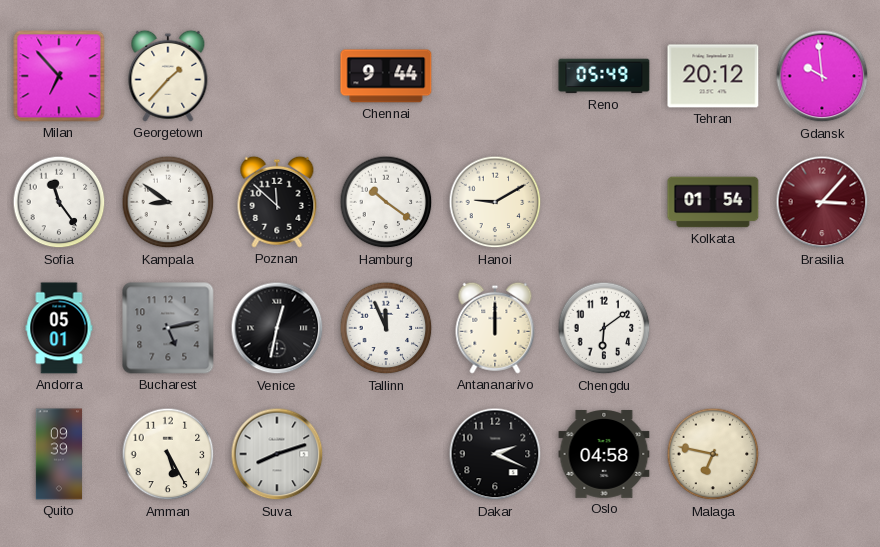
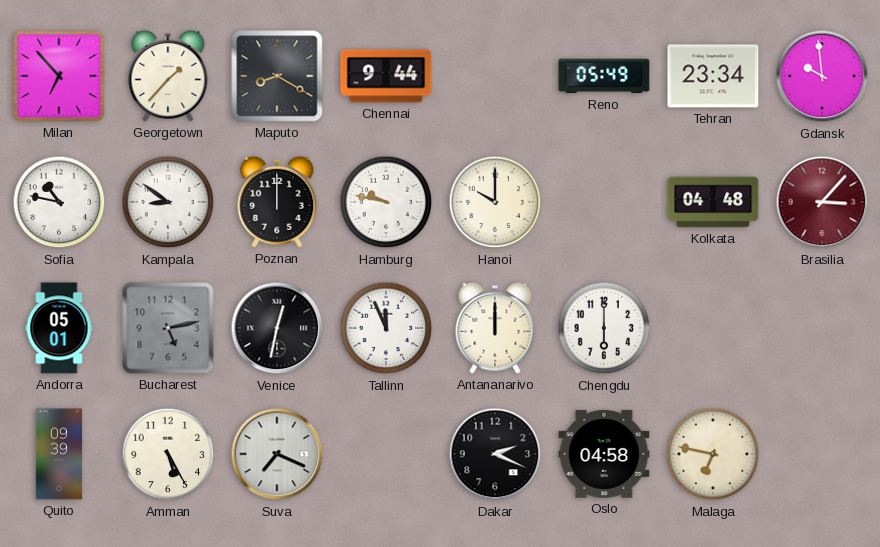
Maputo: none -> 8:20 (277, 76)
Tehran: 20:12 -> 23:34 (713, 76)
Sofia: 11:24 -> 10:47 (59, 202)
Poznan: 11:52 -> 12:00 (277, 202)
Hamburg: 10:21 -> 9:47 (386, 202)
Hanoi: 9:10 -> 10:00 (495, 202)
Kolkata: 01:54 -> 04:48 (713, 202)
Chengdu: 6:09 -> 6:00 (604, 328)
Suva: 8:12 -> 7:19 (277, 454)
